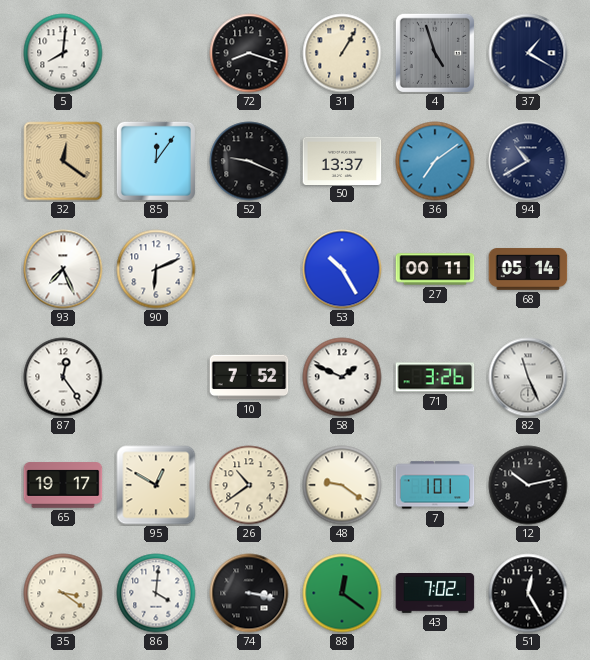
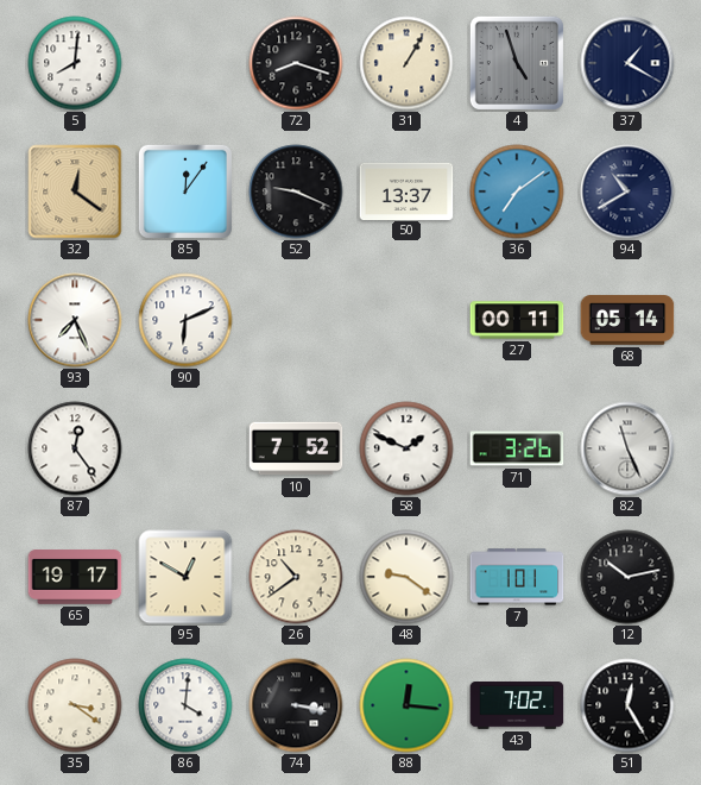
53: 10:25 -> none (342, 269)
88: 12:21 -> 12:16 (406, 705)
